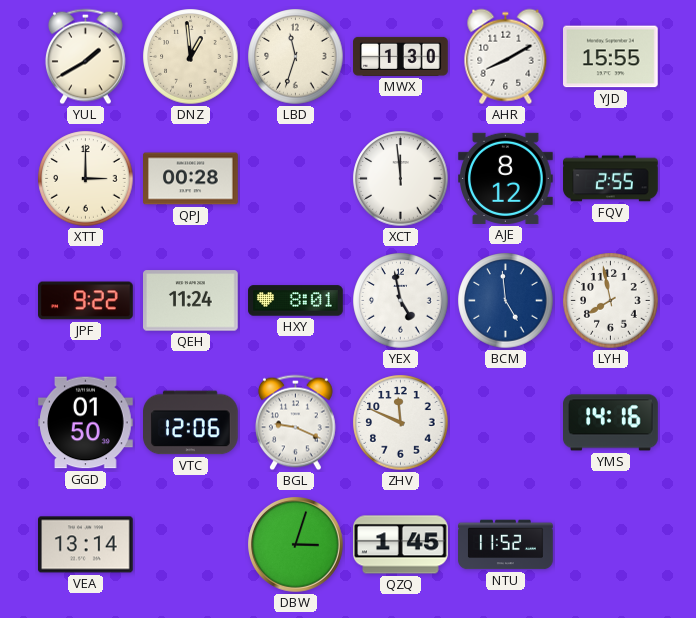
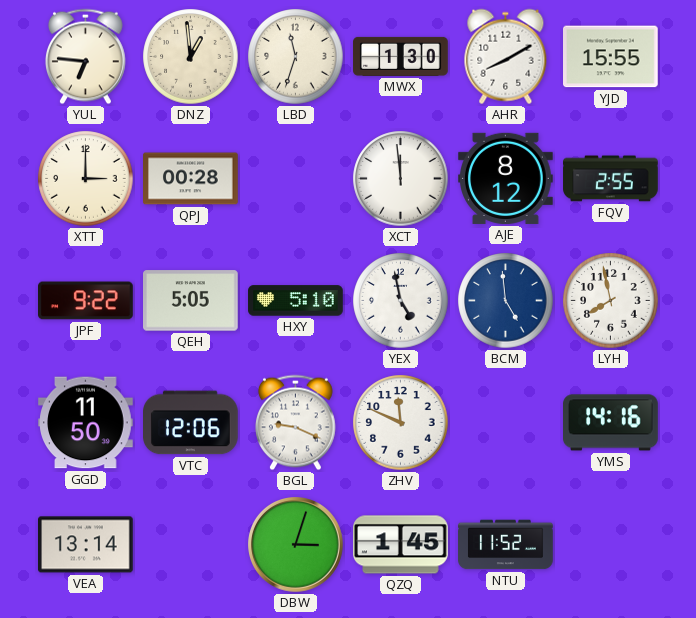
YUL: 1:40 -> 6:46 (86, 57)
QEH: 11:24 -> 5:05 (191, 301)
HXY: 8:01 -> 5:10 (296, 301)
GGD: 01:50 -> 11:50 (86, 423)
